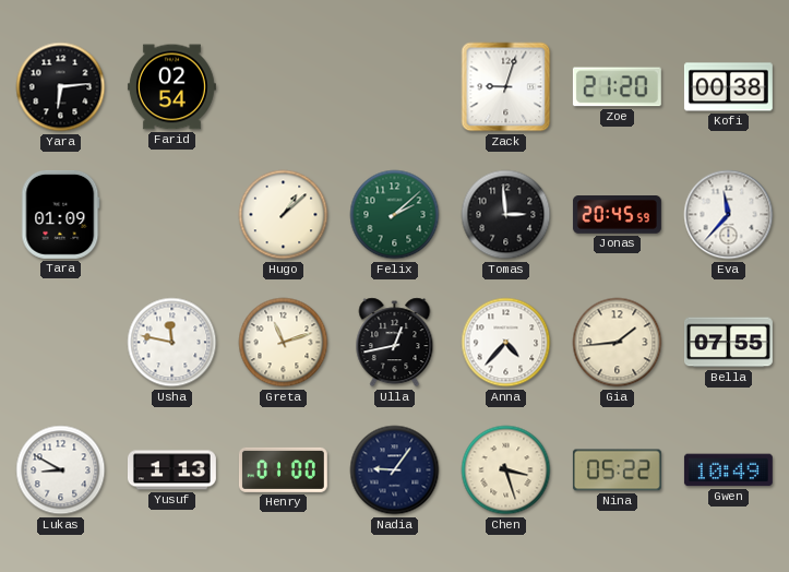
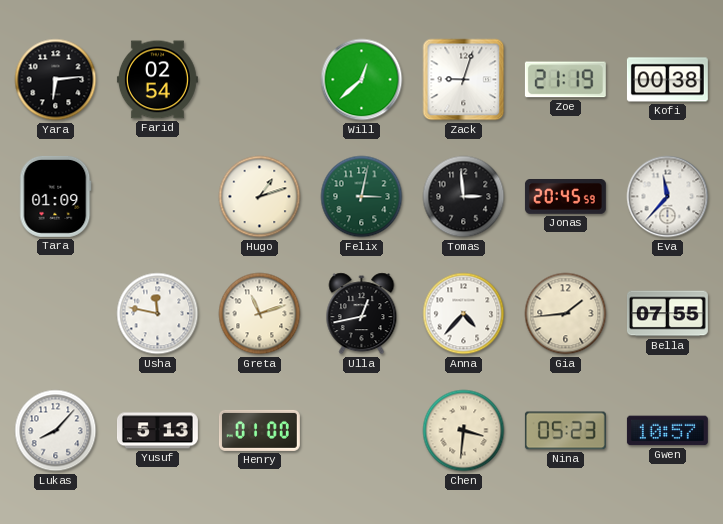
Will: none -> 12:38 (362, 80)
Zoe: 21:20 -> 21:19 (565, 80)
Hugo: 1:08 -> 1:12 (260, 197)
Felix: 2:08 -> 3:02 (362, 197)
Lukas: 8:50 -> 8:07 (56, 431)
Yusuf: 1:13 -> 5:13 (157, 431)
Nadia: 9:06 -> none (395, 470)
Chen: 3:27 -> 3:31 (464, 431)
Nina: 05:22 -> 05:23 (565, 431)
Gwen: 10:49 -> 10:57 (667, 431)
